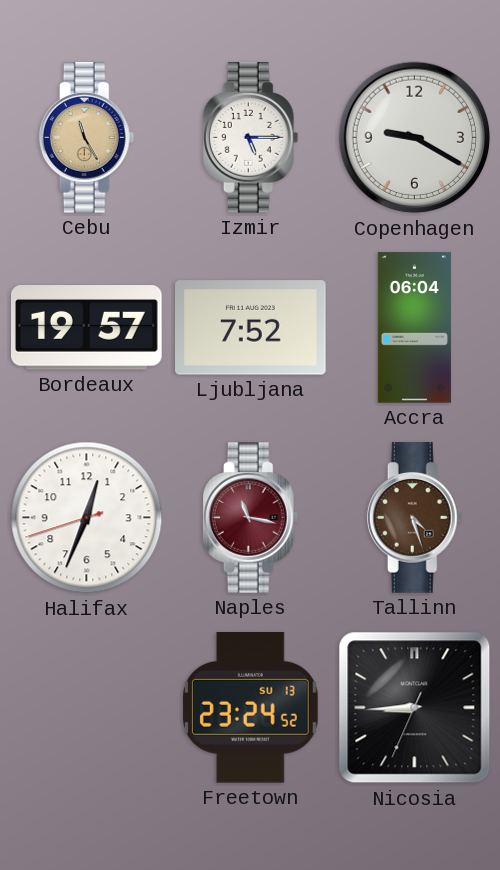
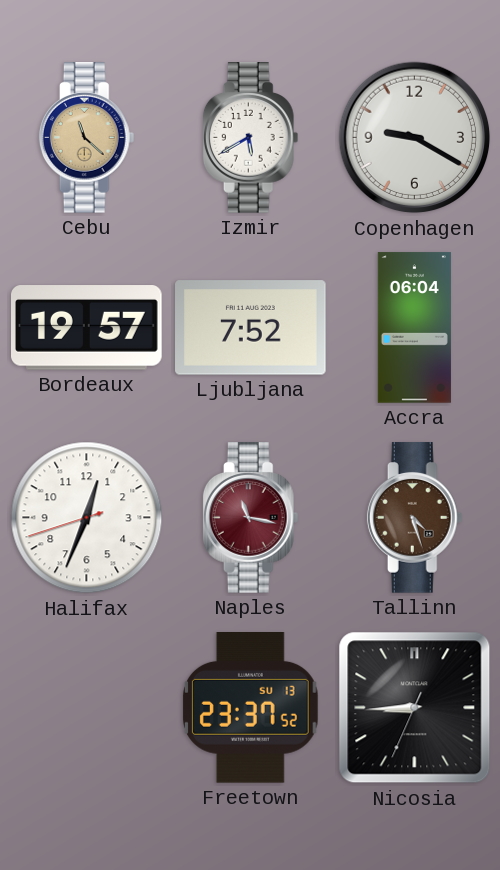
Cebu: 11:25 -> 11:22 (87, 138)
Izmir: 5:15 -> 5:40 (251, 138)
Freetown: 23:24 -> 23:37 (250, 708)
